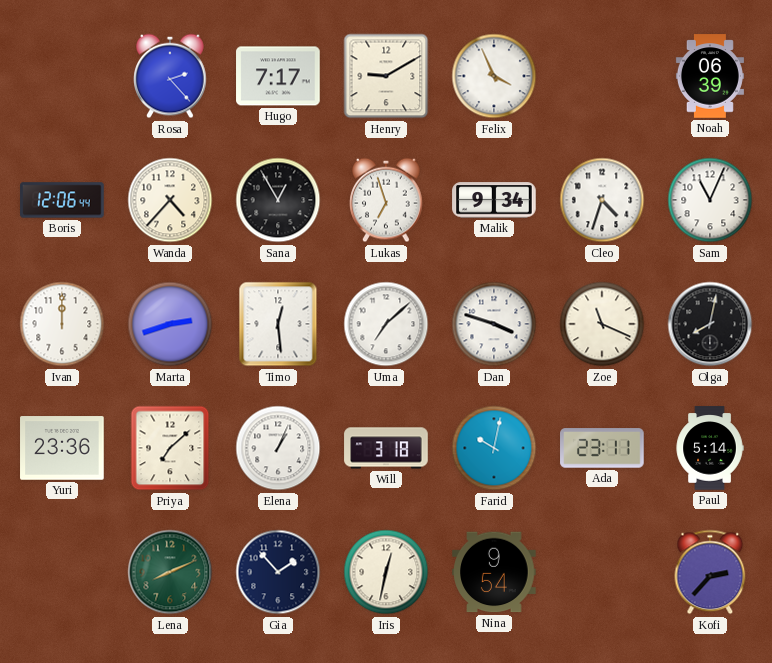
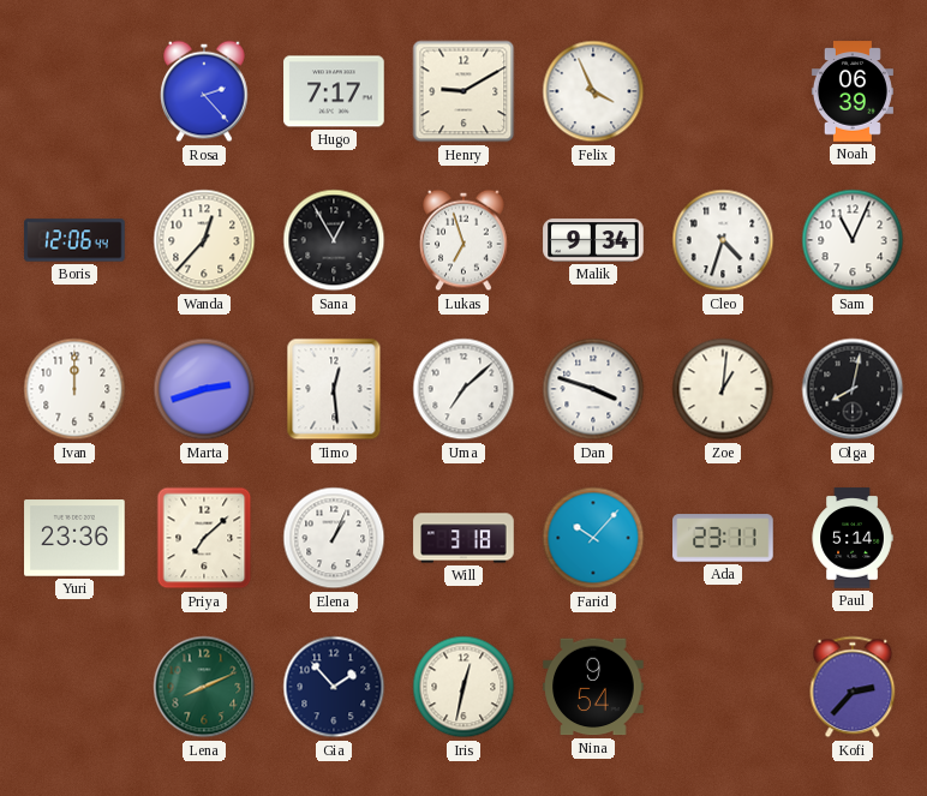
Wanda: 4:37 -> 12:37 (204, 240)
Zoe: 11:19 -> 1:01 (723, 389)
Farid: 10:02 -> 10:07 (593, 538)
